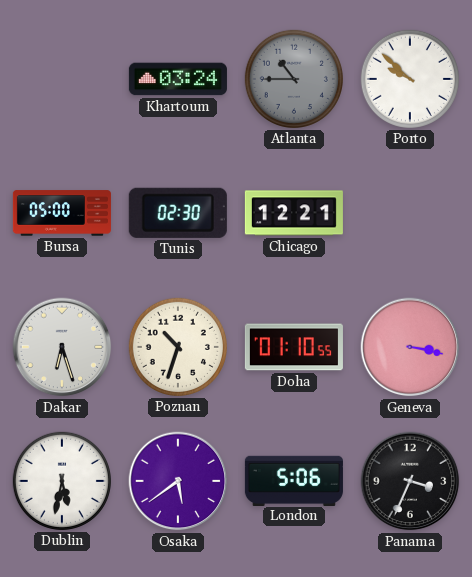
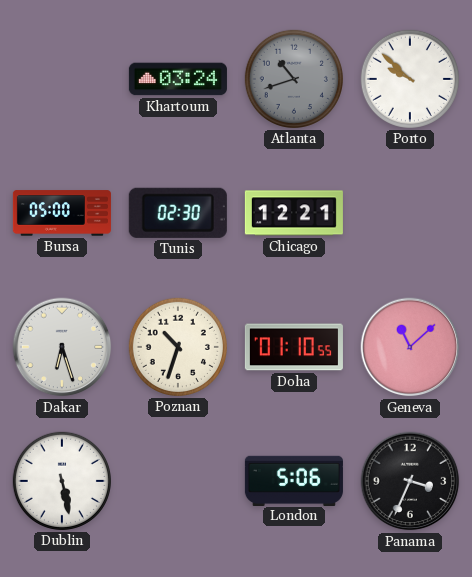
Atlanta: 10:45 -> 10:42 (294, 79)
Geneva: 3:17 -> 11:08 (410, 347)
Dublin: 5:32 -> 5:28 (62, 481)
Osaka: 5:39 -> none (178, 481)
